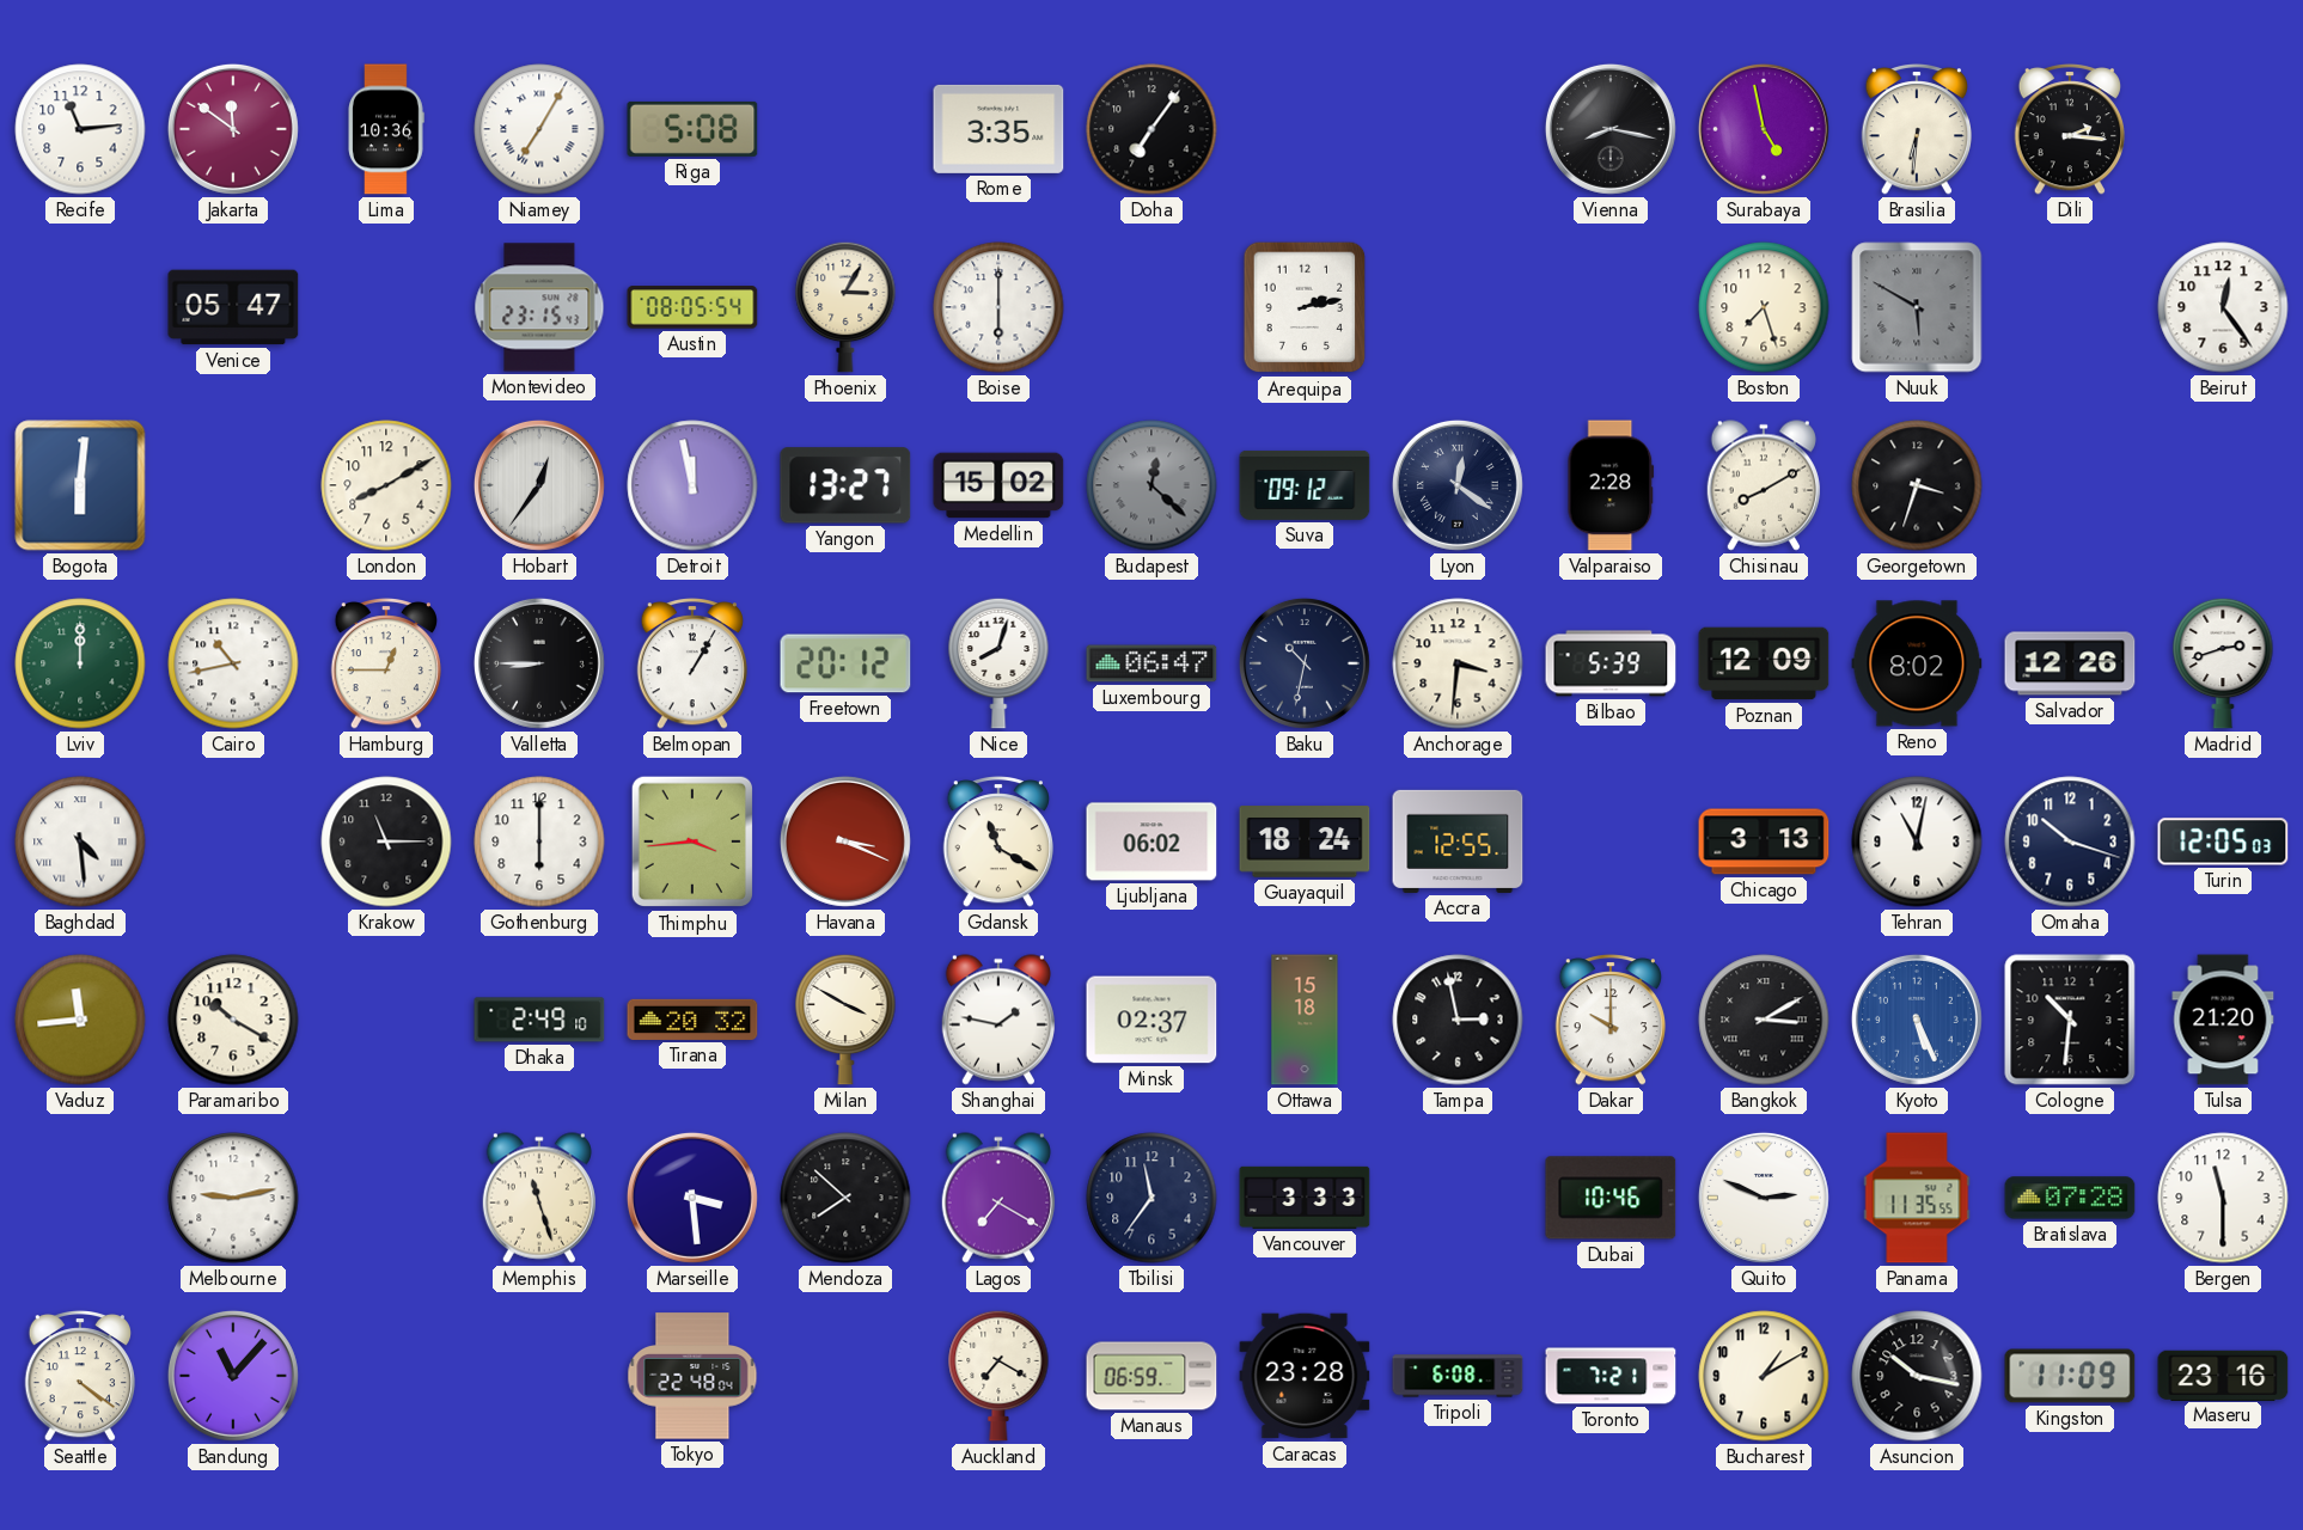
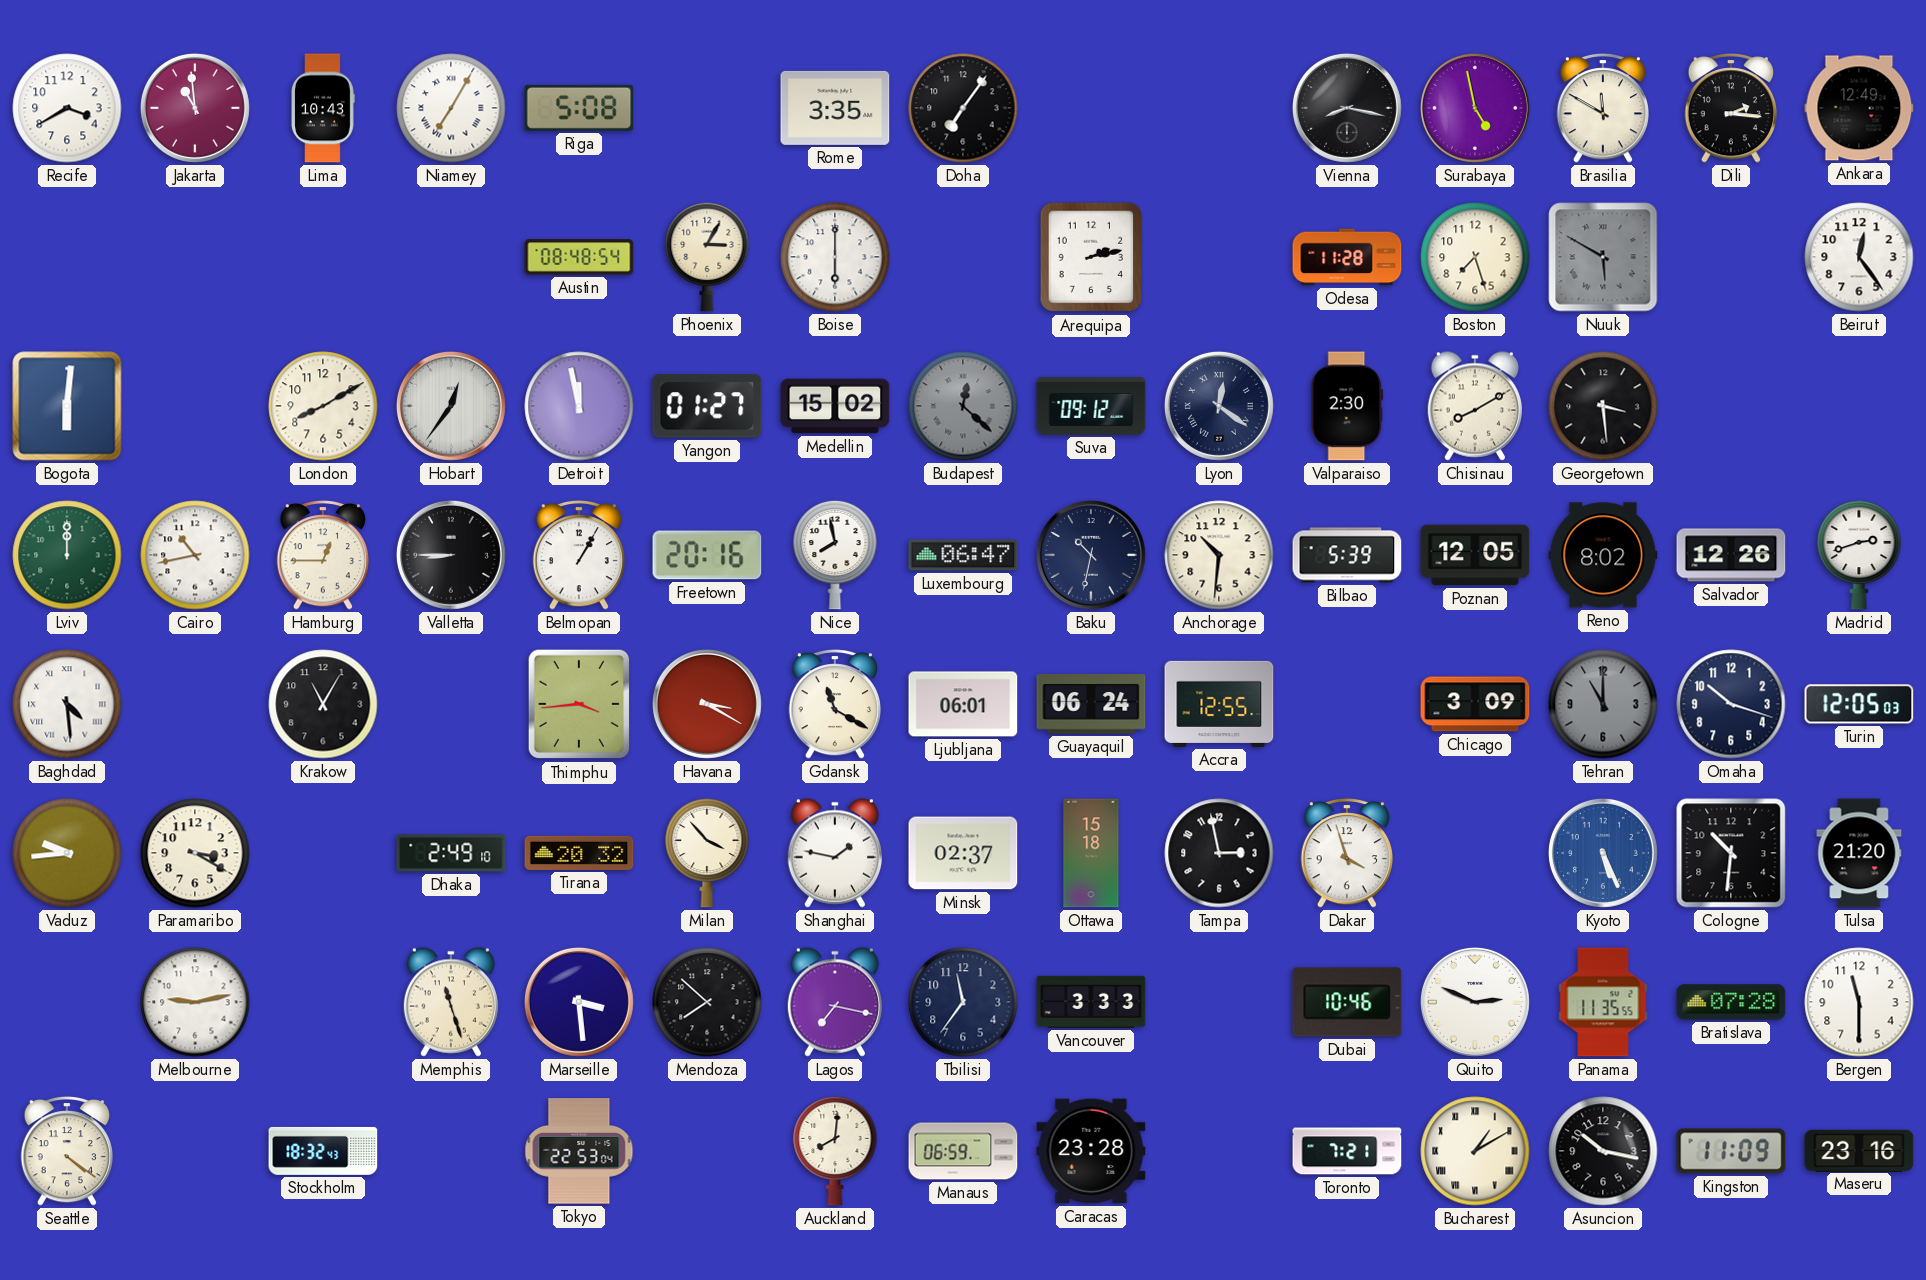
Recife: 11:14 -> 3:40 (67, 108)
Jakarta: 11:51 -> 10:59 (195, 108)
Lima: 10:36 -> 10:43 (323, 108)
Brasilia: 6:31 -> 11:50 (1602, 109)
Ankara: none -> 12:49 (1859, 108)
Venice: 05:47 -> none (233, 307)
Montevideo: 23:15 -> none (539, 307)
Austin: 08:05 -> 08:48 (579, 257)
Odesa: none -> 11:28 (1347, 257)
Yangon: 13:27 -> 01:27 (707, 406)
Valparaiso: 2:28 -> 2:30 (1347, 406)
Georgetown: 3:33 -> 3:29 (1603, 406)
Freetown: 20:12 -> 20:16 (707, 555)
Nice: 8:03 -> 7:58 (835, 555)
Anchorage: 3:31 -> 10:31 (1219, 555)
Poznan: 12:09 -> 12:05 (1475, 555)
Krakow: 11:15 -> 11:05 (323, 704)
Gothenburg: 6:00 -> none (539, 841)
Havana: 3:19 -> 3:20 (707, 704)
Ljubljana: 06:02 -> 06:01 (963, 704)
Guayaquil: 18:24 -> 06:24 (1091, 704)
Chicago: 3:13 -> 3:09 (1475, 704)
Tehran: 11:02 -> 11:00 (1603, 704)
Tehran dial: white -> grey (1603, 704)
Vaduz: 11:44 -> 9:44 (67, 853)
Paramaribo: 10:20 -> 3:20 (195, 853)
Milan: 3:50 -> 3:53 (707, 853)
Dakar: 10:00 -> 3:57 (1346, 854)
Bangkok: 3:10 -> none (1764, 1020)
Lagos: 7:20 -> 7:17 (835, 1002)
Bandung: 11:07 -> none (233, 1376)
Stockholm: none -> 18:32 (323, 1151)
Tokyo: 22:48 -> 22:53 (579, 1151)
Auckland: 7:20 -> 8:01 (835, 1151)
Tripoli: 6:08 -> none (1458, 1376)
Bucharest numerals: Arabic -> Roman (1475, 1151)
